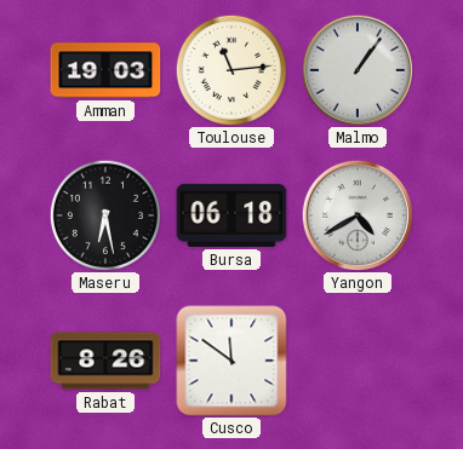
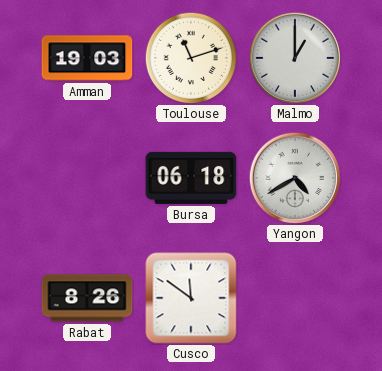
Toulouse: 11:14 -> 11:12 (190, 57)
Malmo: 1:06 -> 1:00 (294, 57)
Maseru: 6:28 -> none (104, 214)
